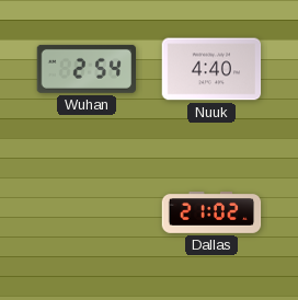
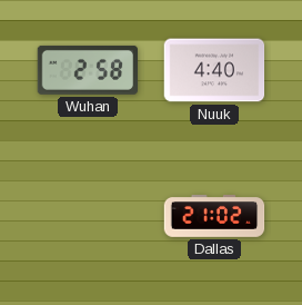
Wuhan: 2:54 -> 2:58 (87, 70)
